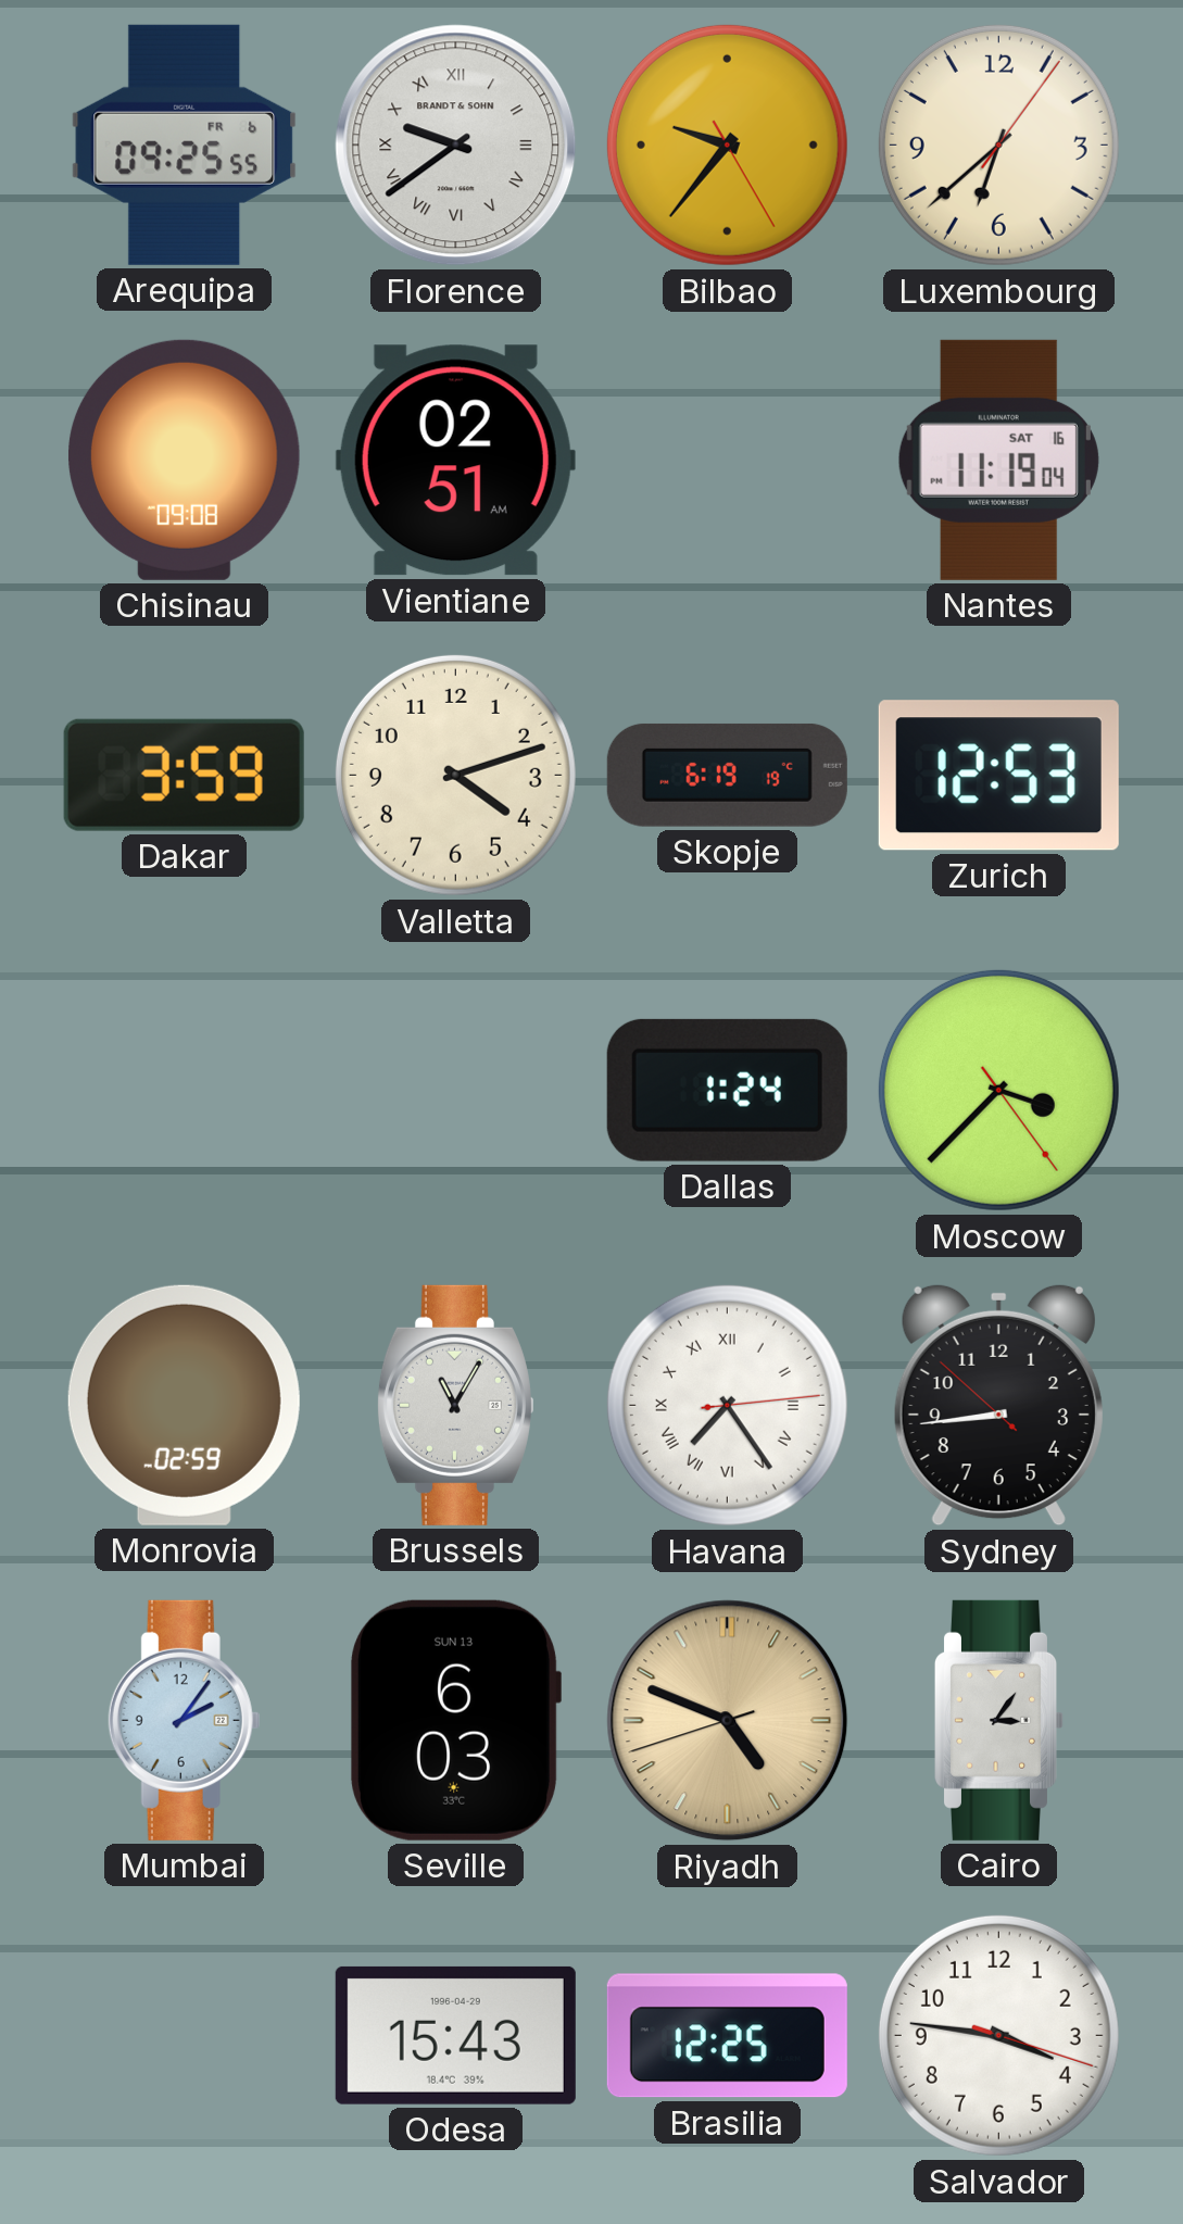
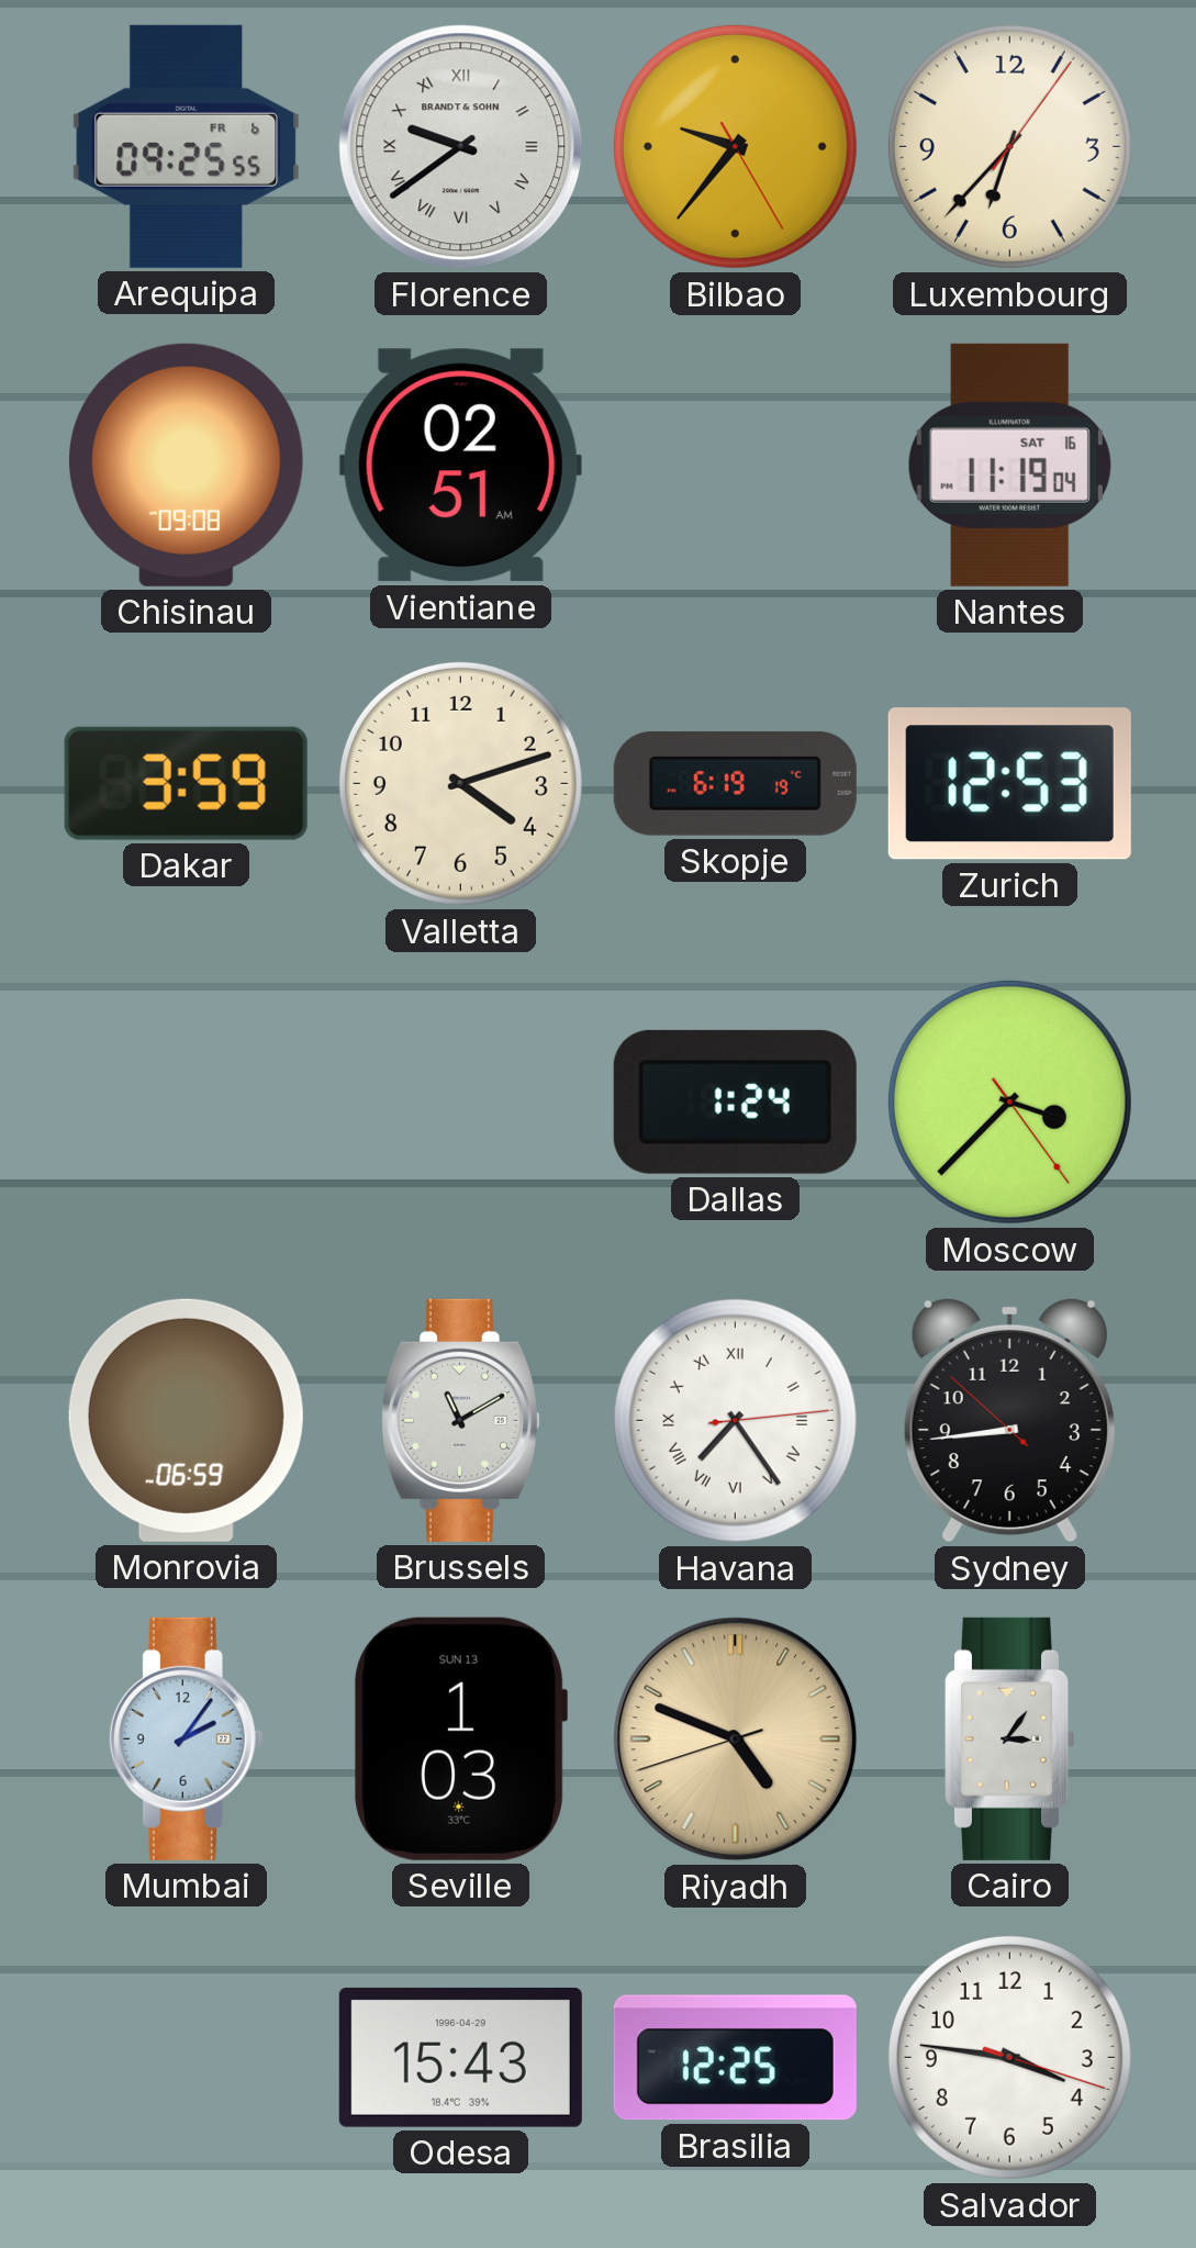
Luxembourg: 6:38 -> 6:37 (1009, 146)
Monrovia: 02:59 -> 06:59 (186, 1420)
Brussels: 11:05 -> 11:10 (460, 1420)
Seville: 6:03 -> 1:03 (460, 1738)
